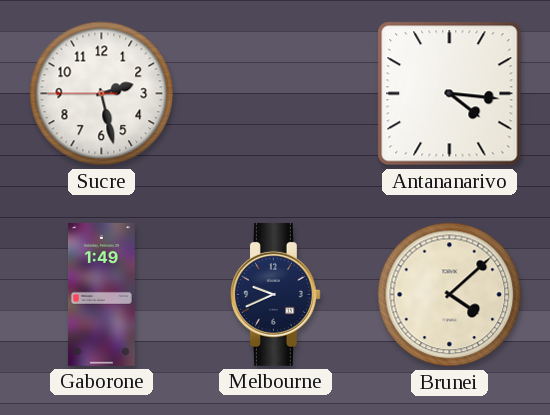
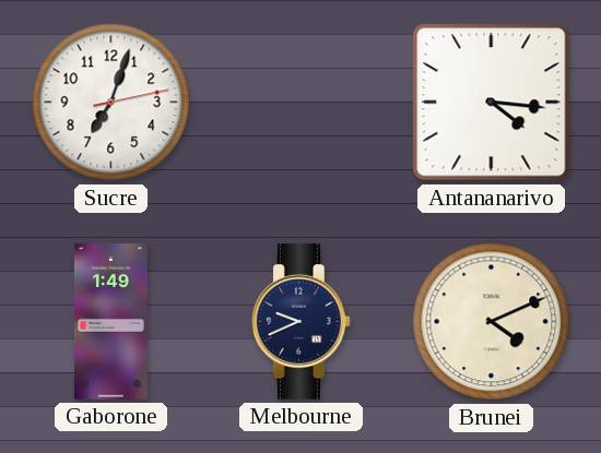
Sucre: 2:27 -> 7:03 (111, 103)
Brunei: 4:08 -> 4:11 (492, 322)
